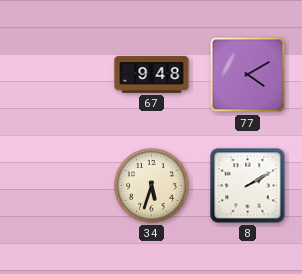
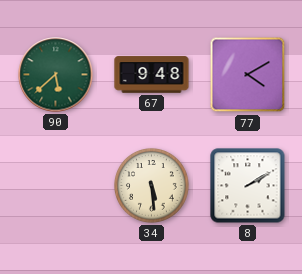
90: none -> 5:38 (56, 75)
34: 5:33 -> 5:29 (152, 186)
